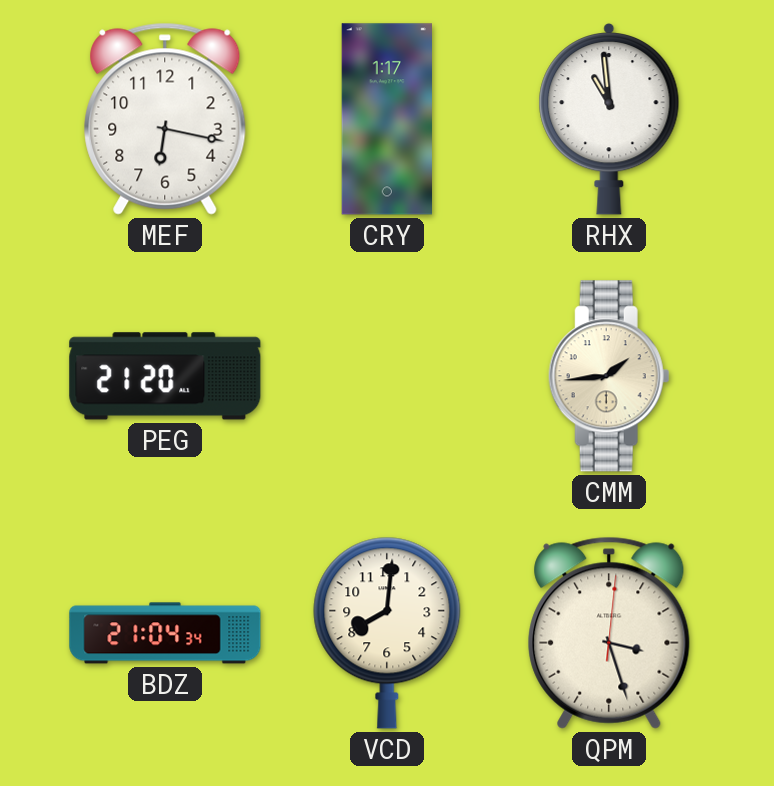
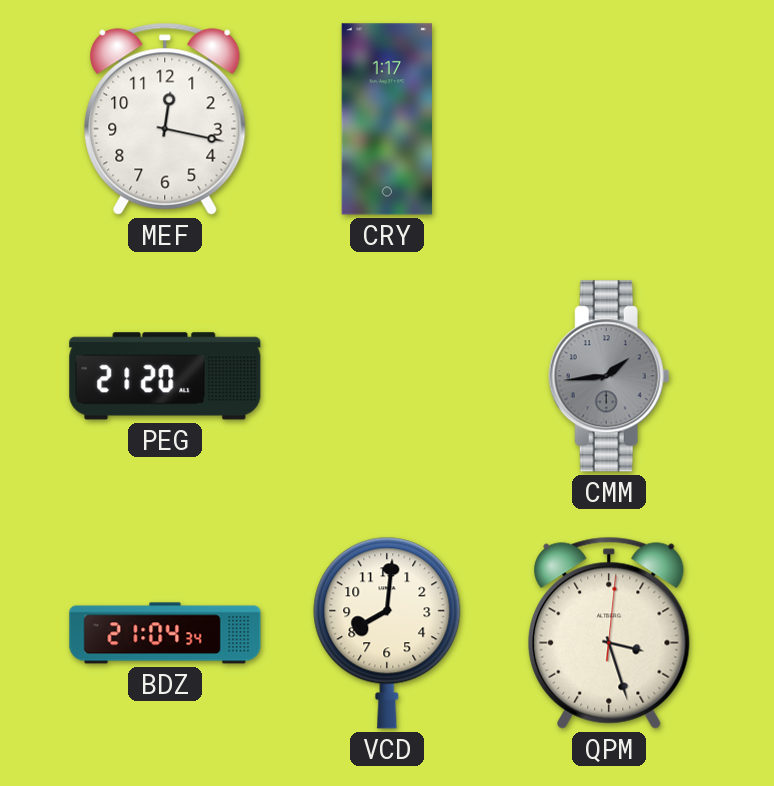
MEF: 6:17 -> 12:17 (165, 119)
RHX: 10:59 -> none (609, 119)
CMM dial: cream -> grey (609, 376)
